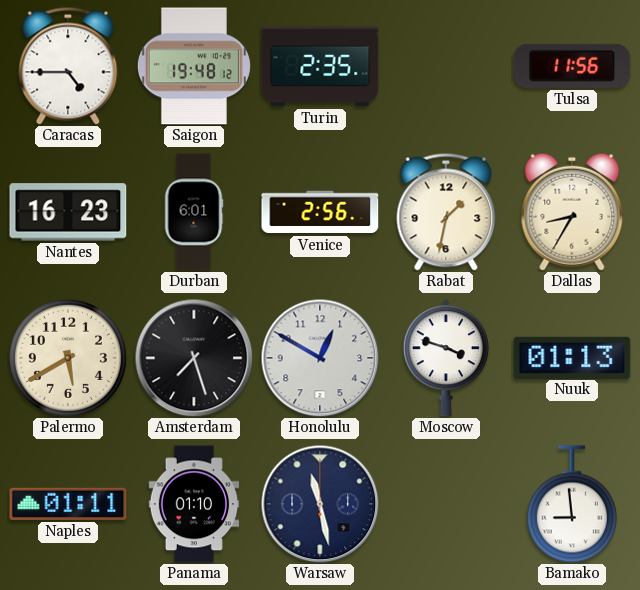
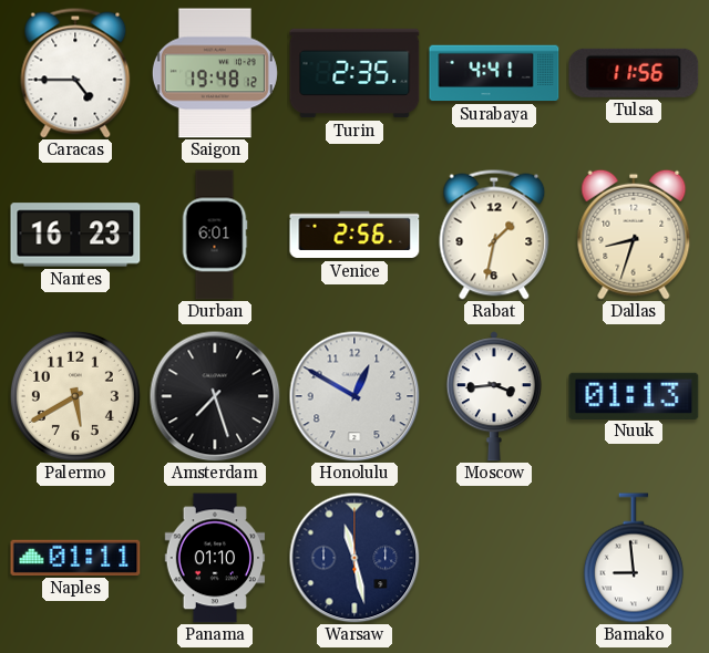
Surabaya: none -> 4:41 (494, 73)
Dallas: 8:35 -> 8:33 (634, 235)
Moscow: 3:48 -> 3:44 (494, 396)
